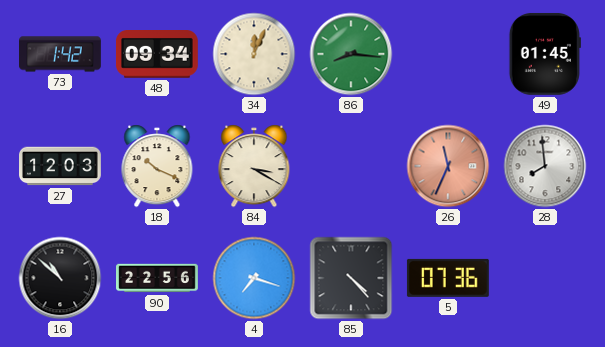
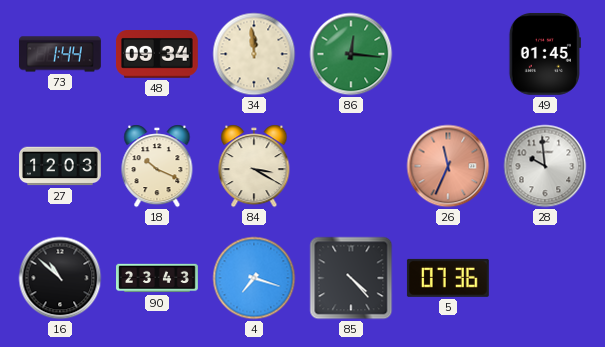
73: 1:42 -> 1:44 (61, 54)
34: 12:04 -> 11:59 (254, 54)
86: 8:16 -> 12:16 (351, 54)
28: 7:59 -> 9:59 (545, 166)
90: 22:56 -> 23:43 (158, 278)
